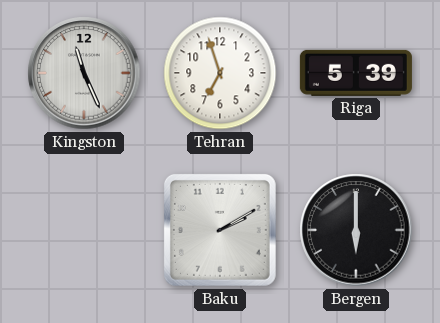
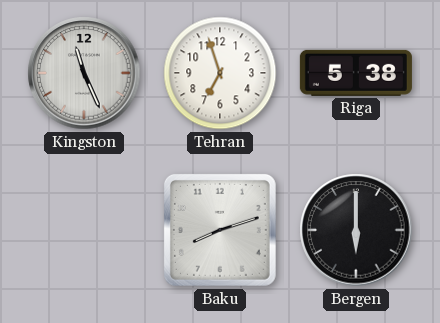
Riga: 5:39 -> 5:38 (356, 73)
Baku: 2:10 -> 8:12 (220, 230)
